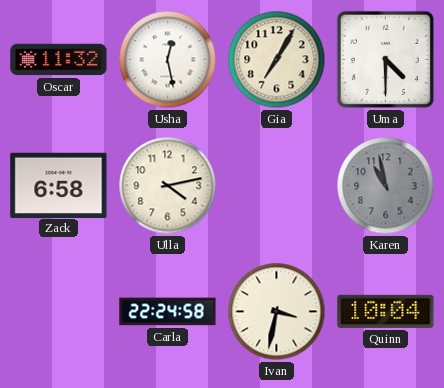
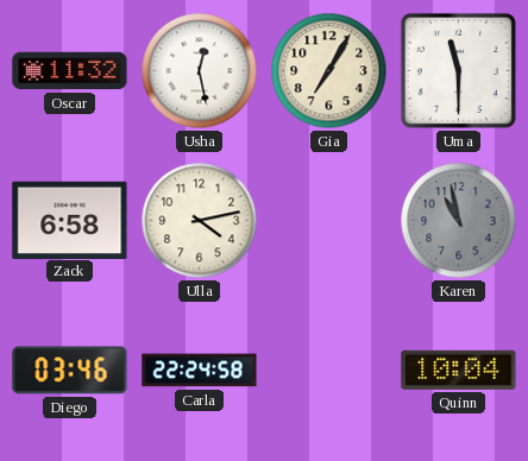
Uma: 4:30 -> 11:30 (458, 70)
Diego: none -> 03:46 (70, 371)
Ivan: 3:32 -> none (277, 312)
